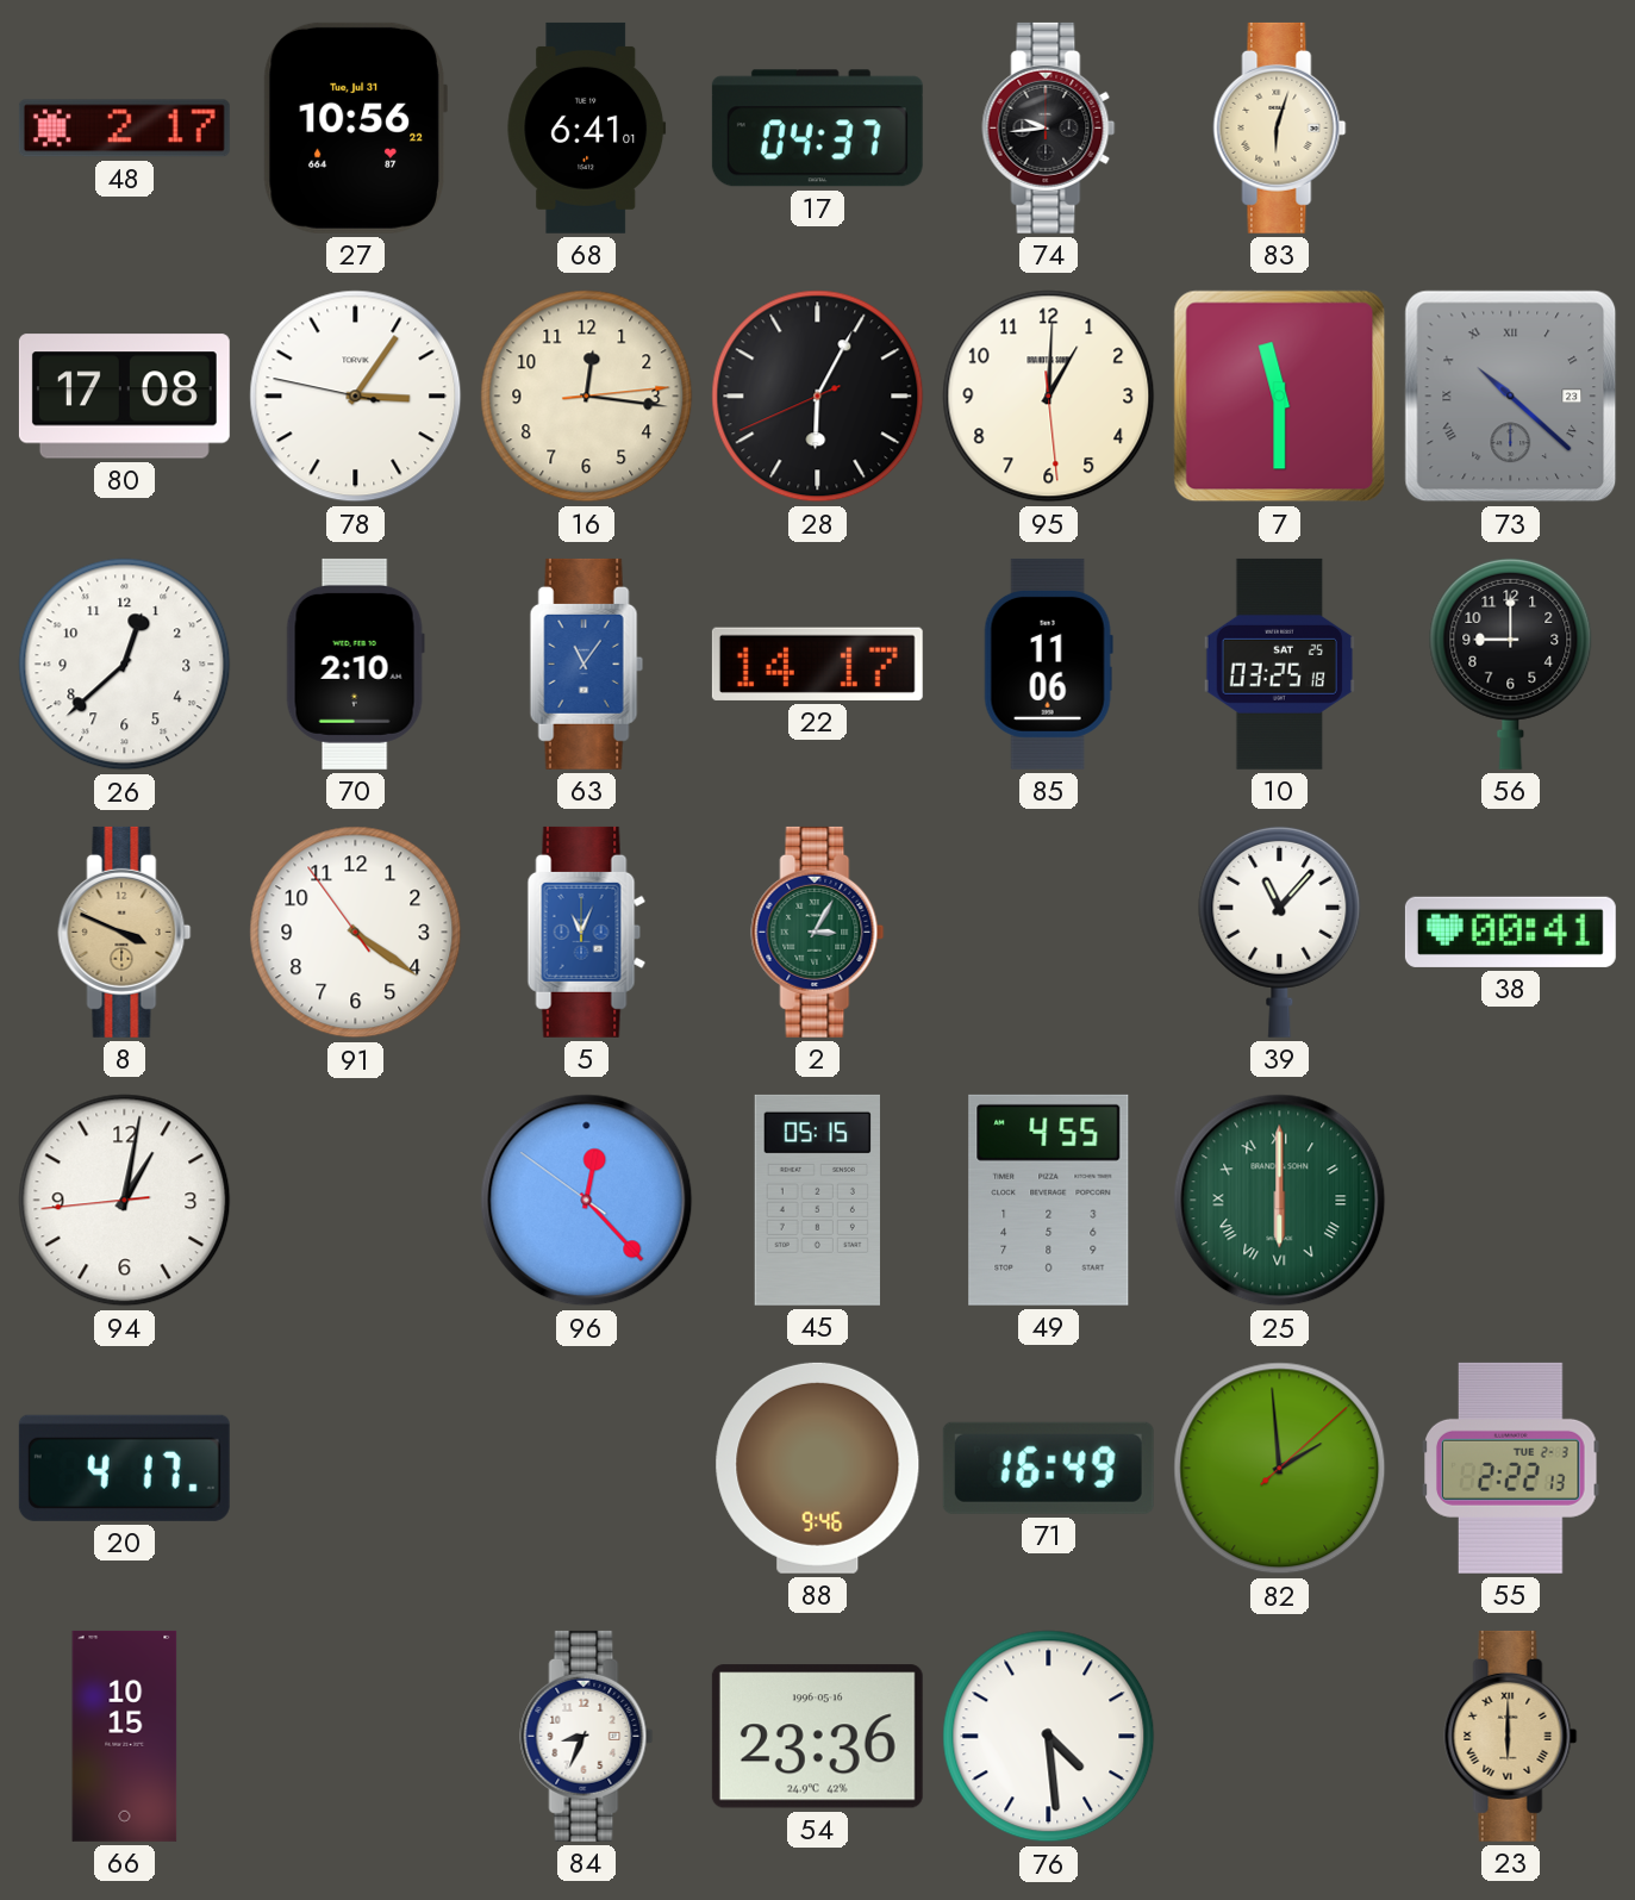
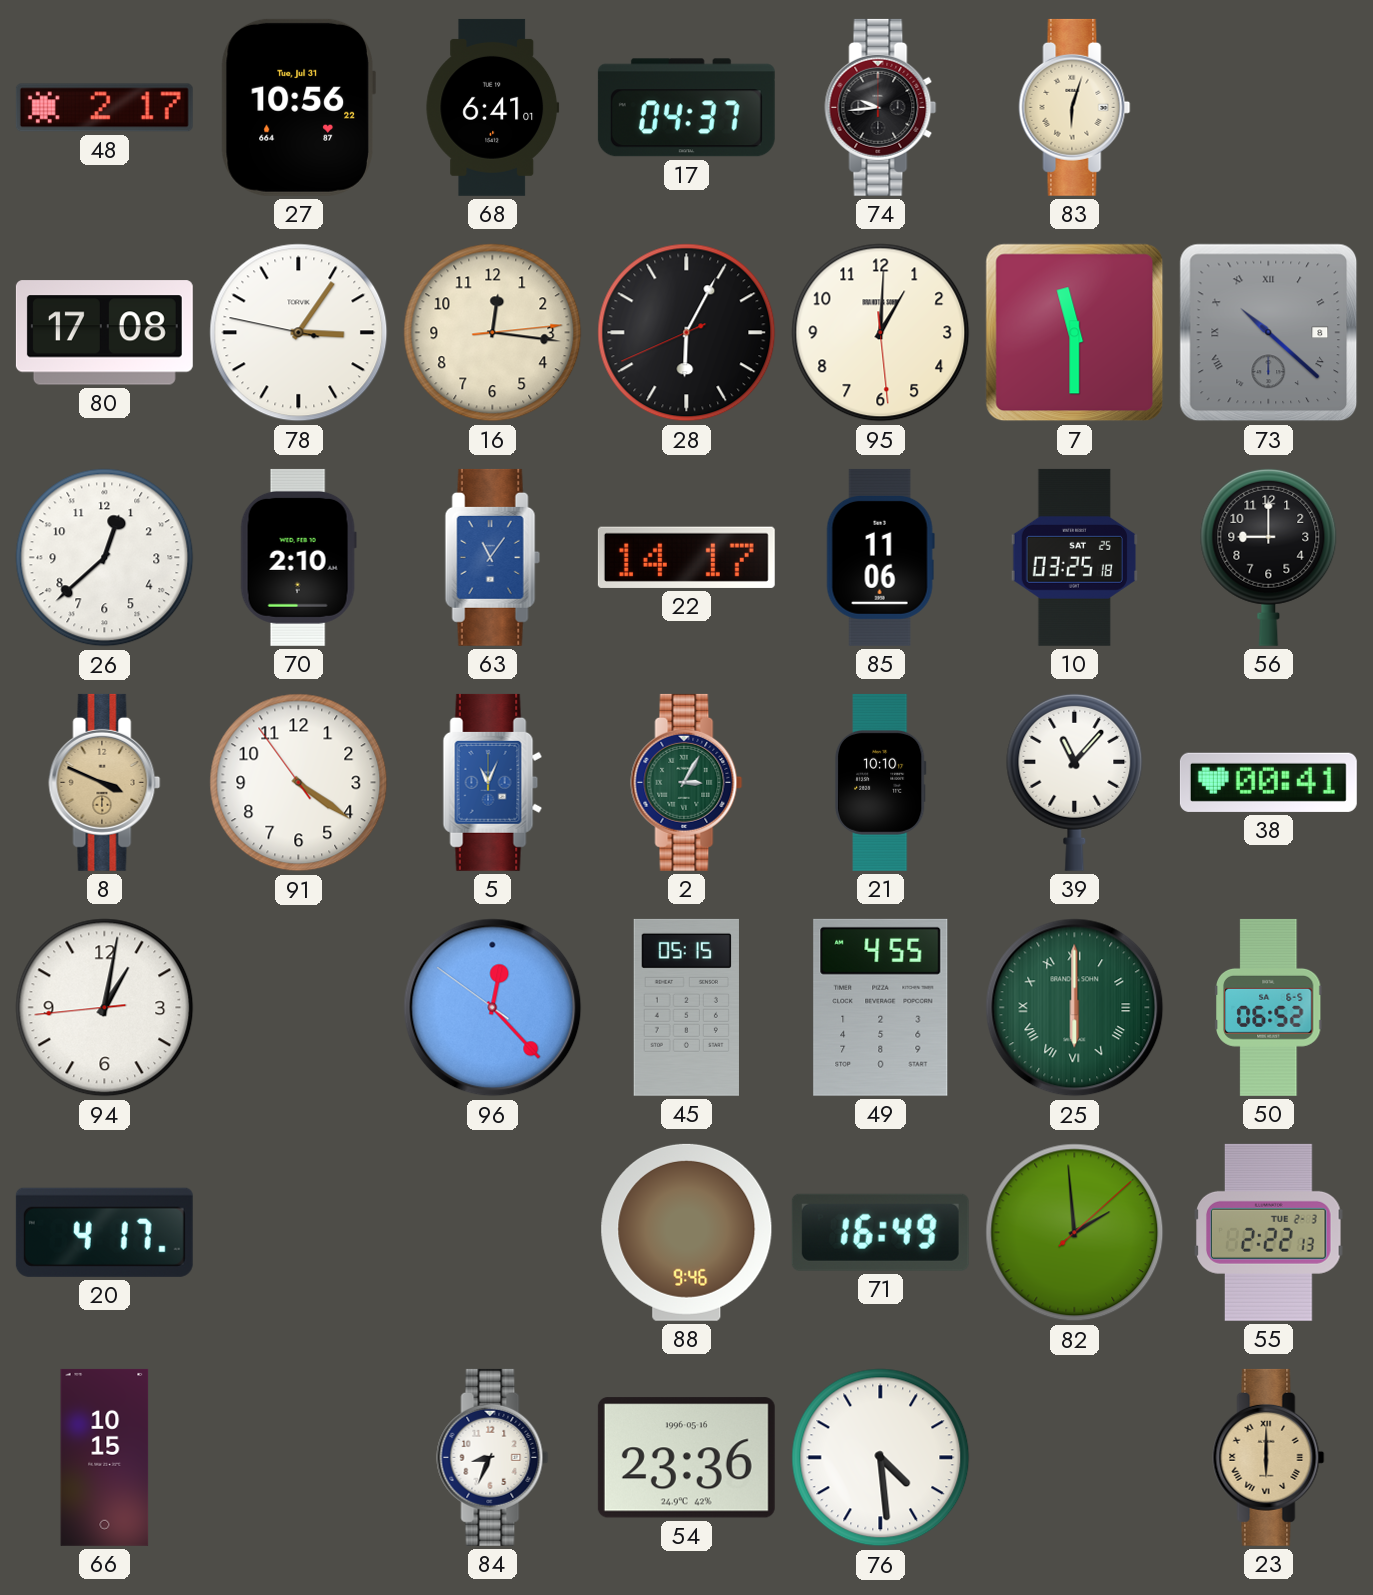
73 date: 23 -> 8 (1269, 333)
21: none -> 10:10 (880, 782)
50: none -> 06:52 (1268, 1007)
